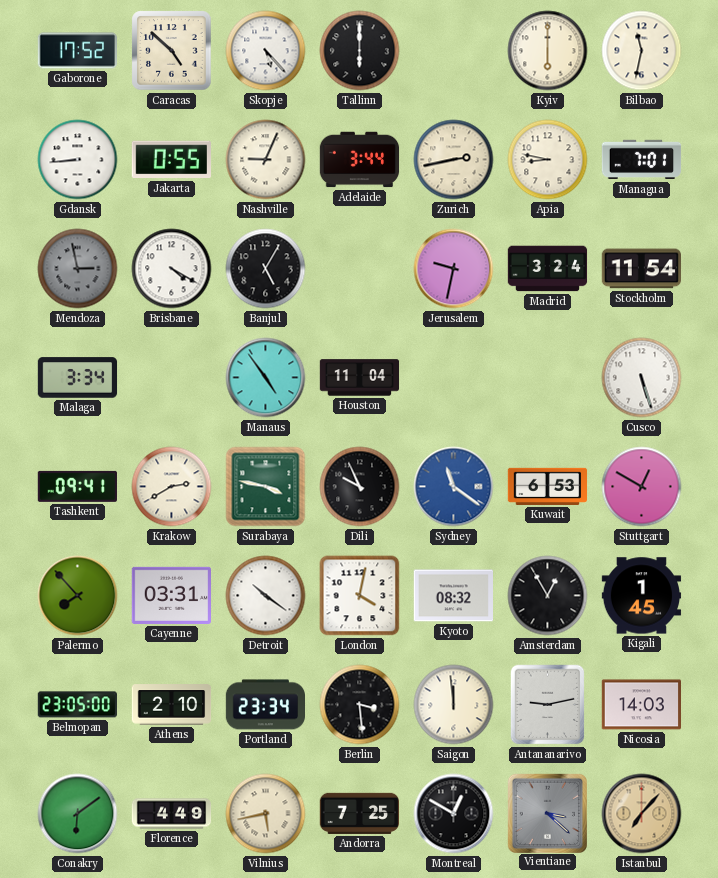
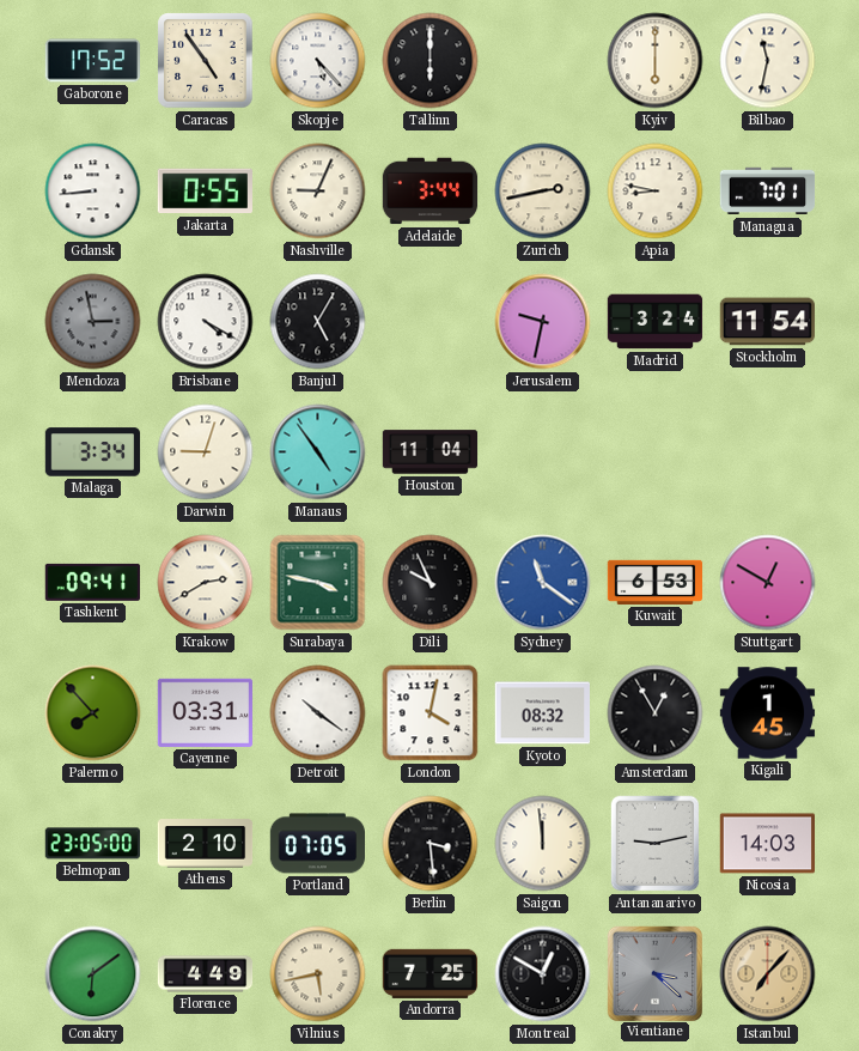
Caracas: 4:52 -> 4:54 (206, 61)
Darwin: none -> 9:03 (206, 452)
Cusco: 5:27 -> none (642, 378)
Portland: 23:34 -> 07:05 (318, 844)
